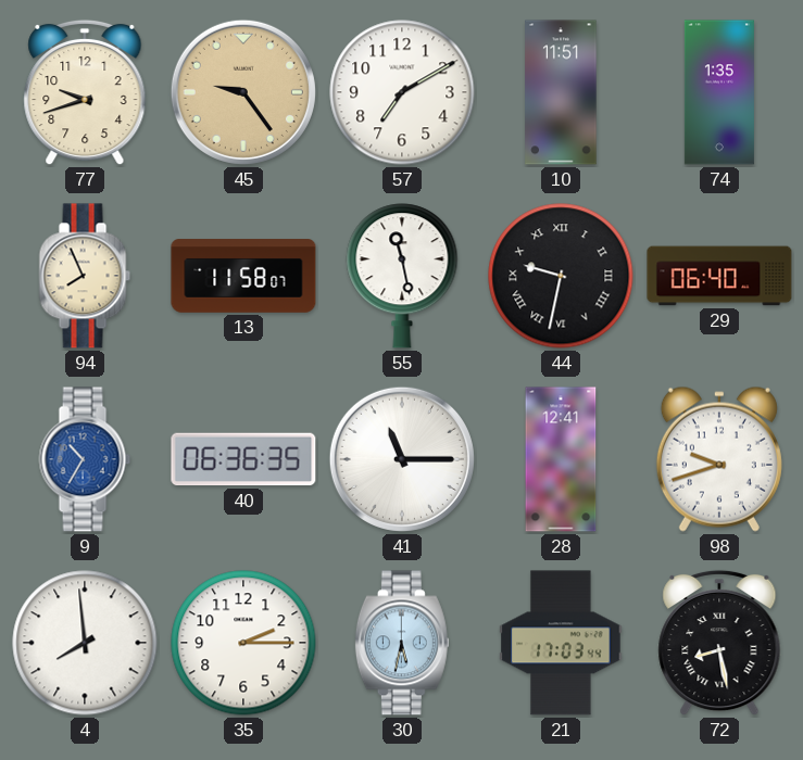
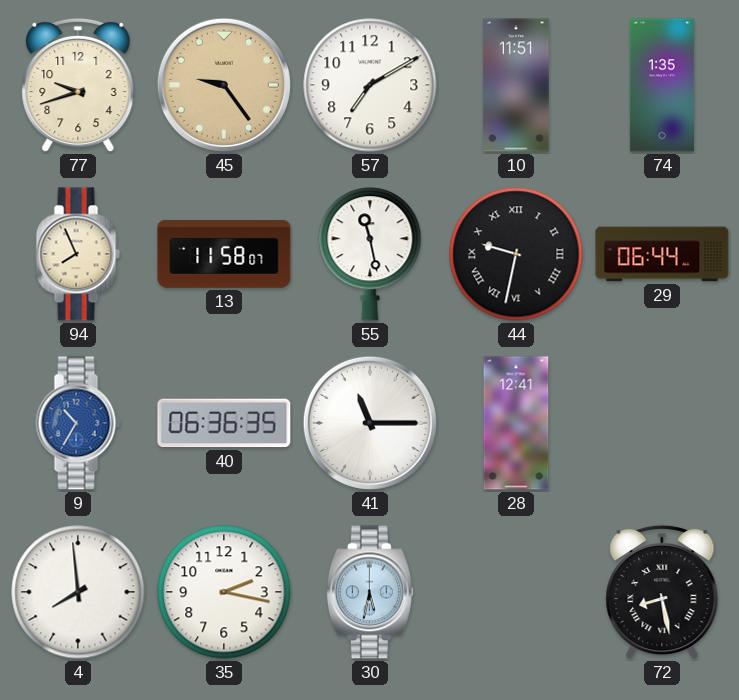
29: 06:40 -> 06:44 (662, 254)
98: 9:42 -> none (719, 459)
35: 2:15 -> 2:17 (224, 592)
21: 17:03 -> none (561, 643)
